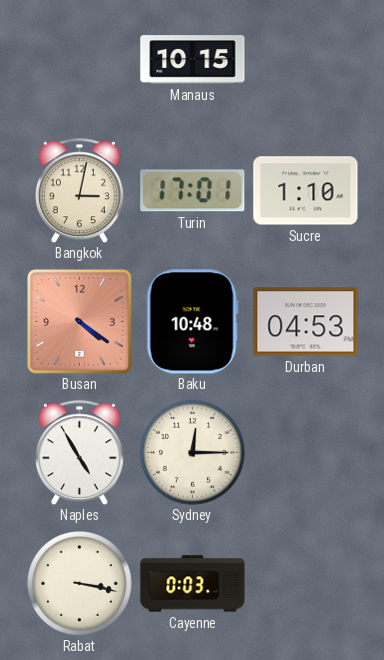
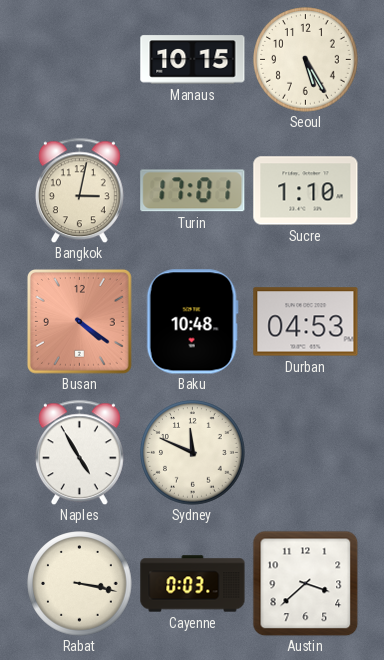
Seoul: none -> 5:25 (306, 60)
Sydney: 12:15 -> 11:49 (193, 453)
Austin: none -> 3:38 (305, 583)
